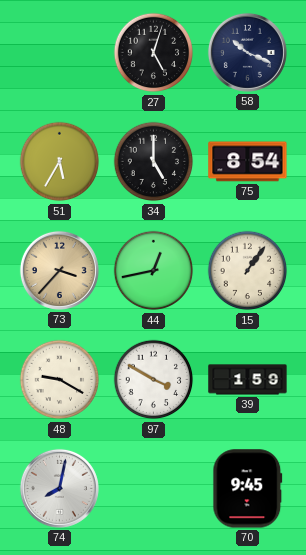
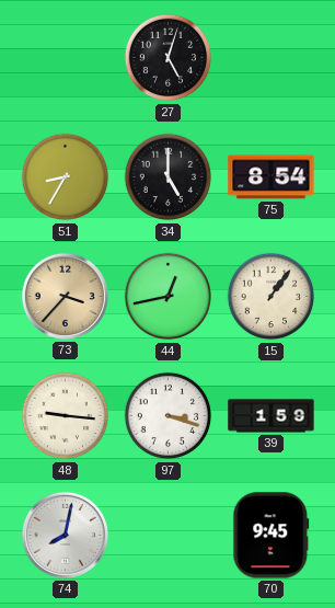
58: 10:19 -> none (247, 52)
51: 5:35 -> 8:35 (66, 177)
48: 9:20 -> 9:16 (66, 416)
97: 3:50 -> 3:18 (169, 416)
